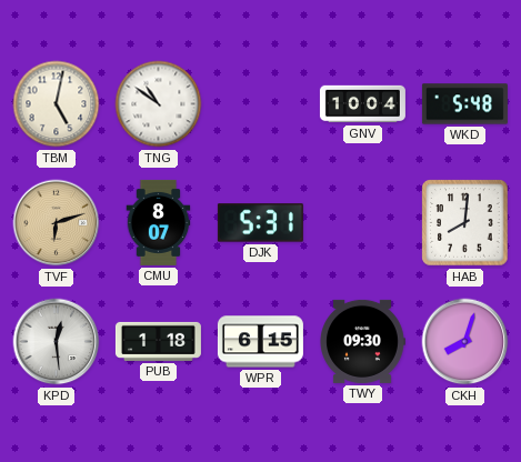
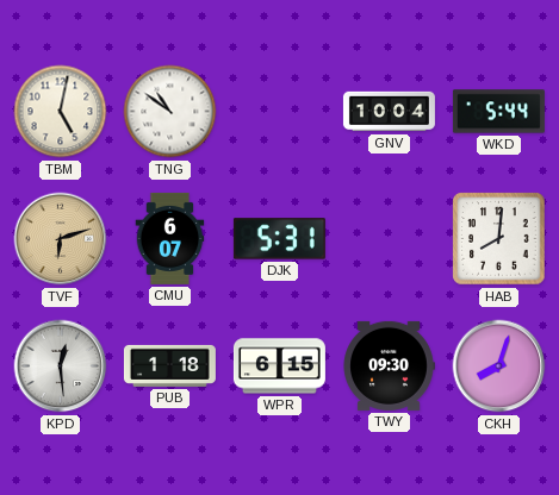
WKD: 5:48 -> 5:44 (498, 112)
CMU: 8:07 -> 6:07 (170, 238)
